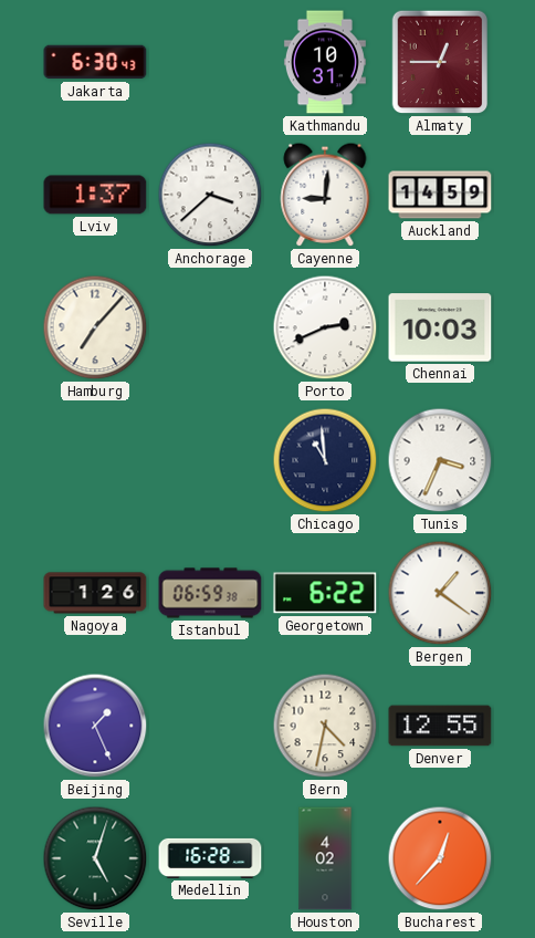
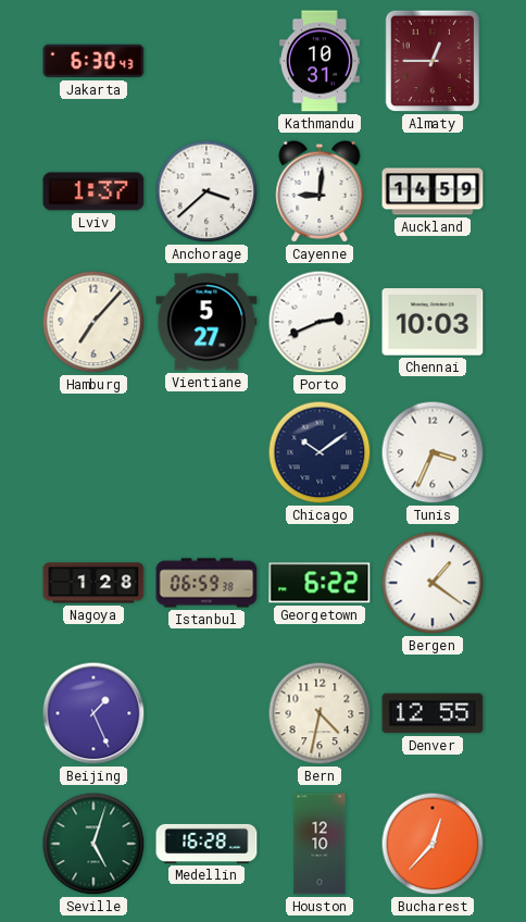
Vientiane: none -> 5:27 (206, 322)
Chicago: 10:59 -> 10:09 (320, 452)
Nagoya: 1:26 -> 1:28 (93, 583)
Houston: 4:02 -> 12:10 (320, 844)
